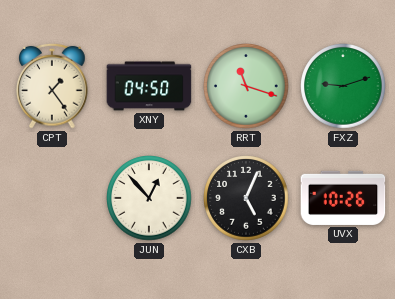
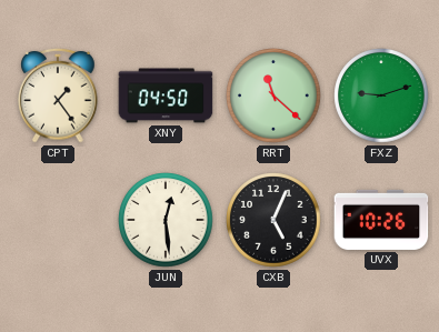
RRT: 11:18 -> 11:22 (273, 95)
JUN: 12:53 -> 12:29 (166, 220)
